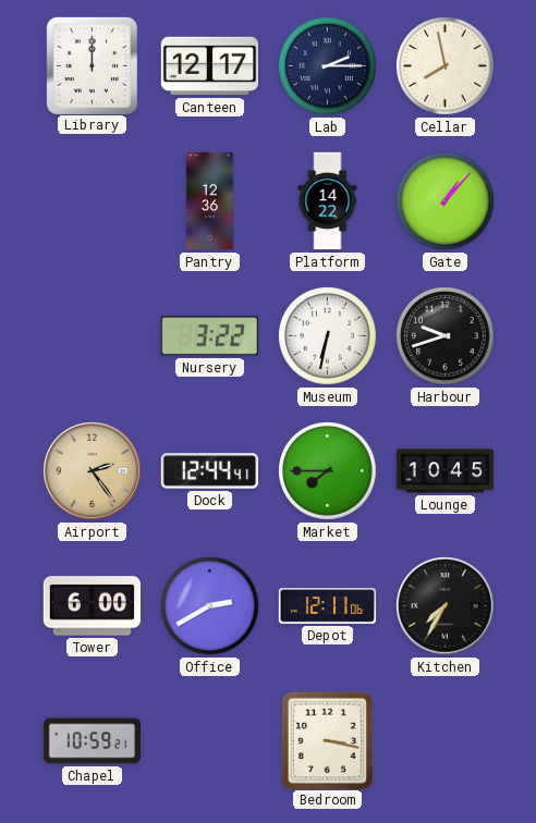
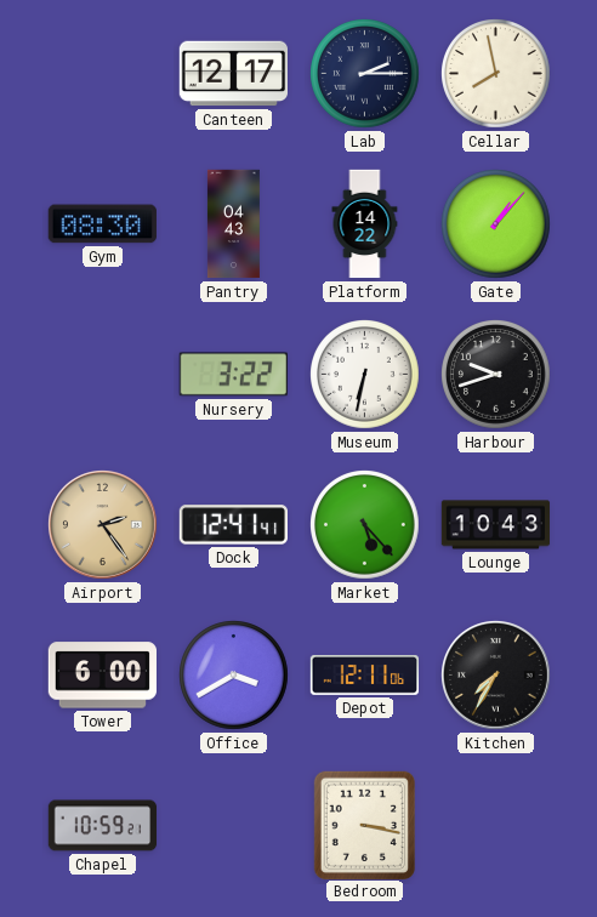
Library: 12:00 -> none (92, 65)
Gym: none -> 08:30 (102, 224)
Pantry: 12:36 -> 04:43 (233, 224)
Dock: 12:44 -> 12:41 (233, 525)
Market: 7:45 -> 5:23 (365, 525)
Lounge: 10:45 -> 10:43 (496, 525)
Office: 2:40 -> 3:40 (234, 676)
